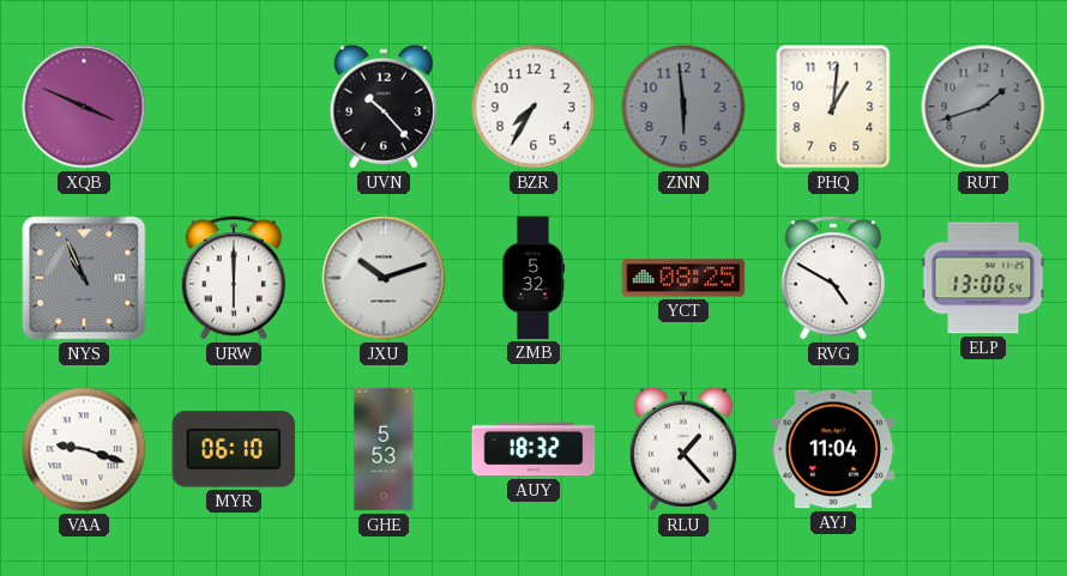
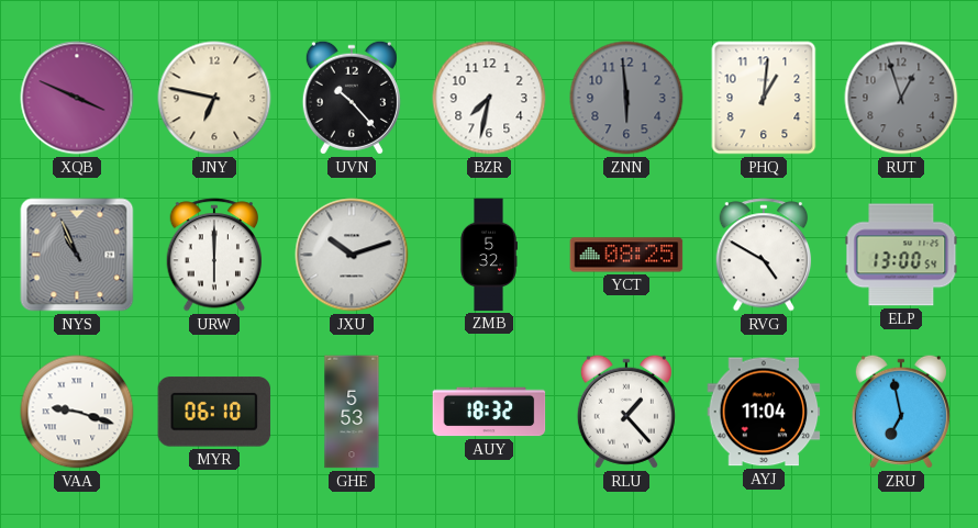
JNY: none -> 6:47 (214, 98)
BZR: 7:35 -> 7:32 (489, 98)
RUT: 1:42 -> 12:57 (901, 98)
ZRU: none -> 6:58 (901, 412)
